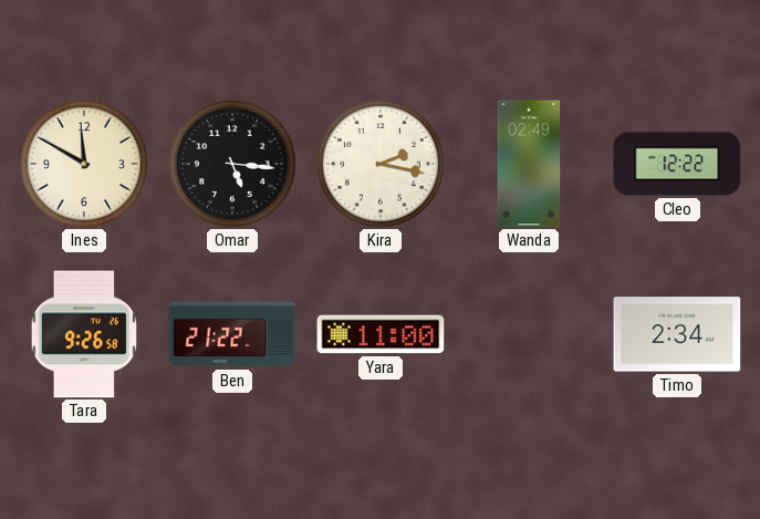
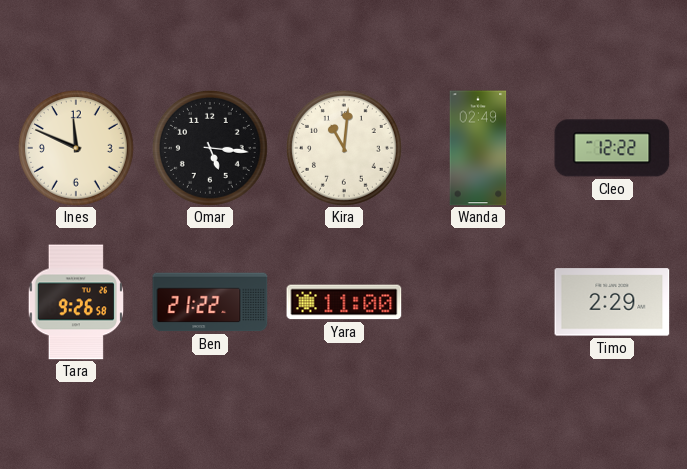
Ines: 11:50 -> 11:49 (76, 148)
Kira: 2:17 -> 11:01 (344, 148)
Timo: 2:34 -> 2:29 (612, 302)
